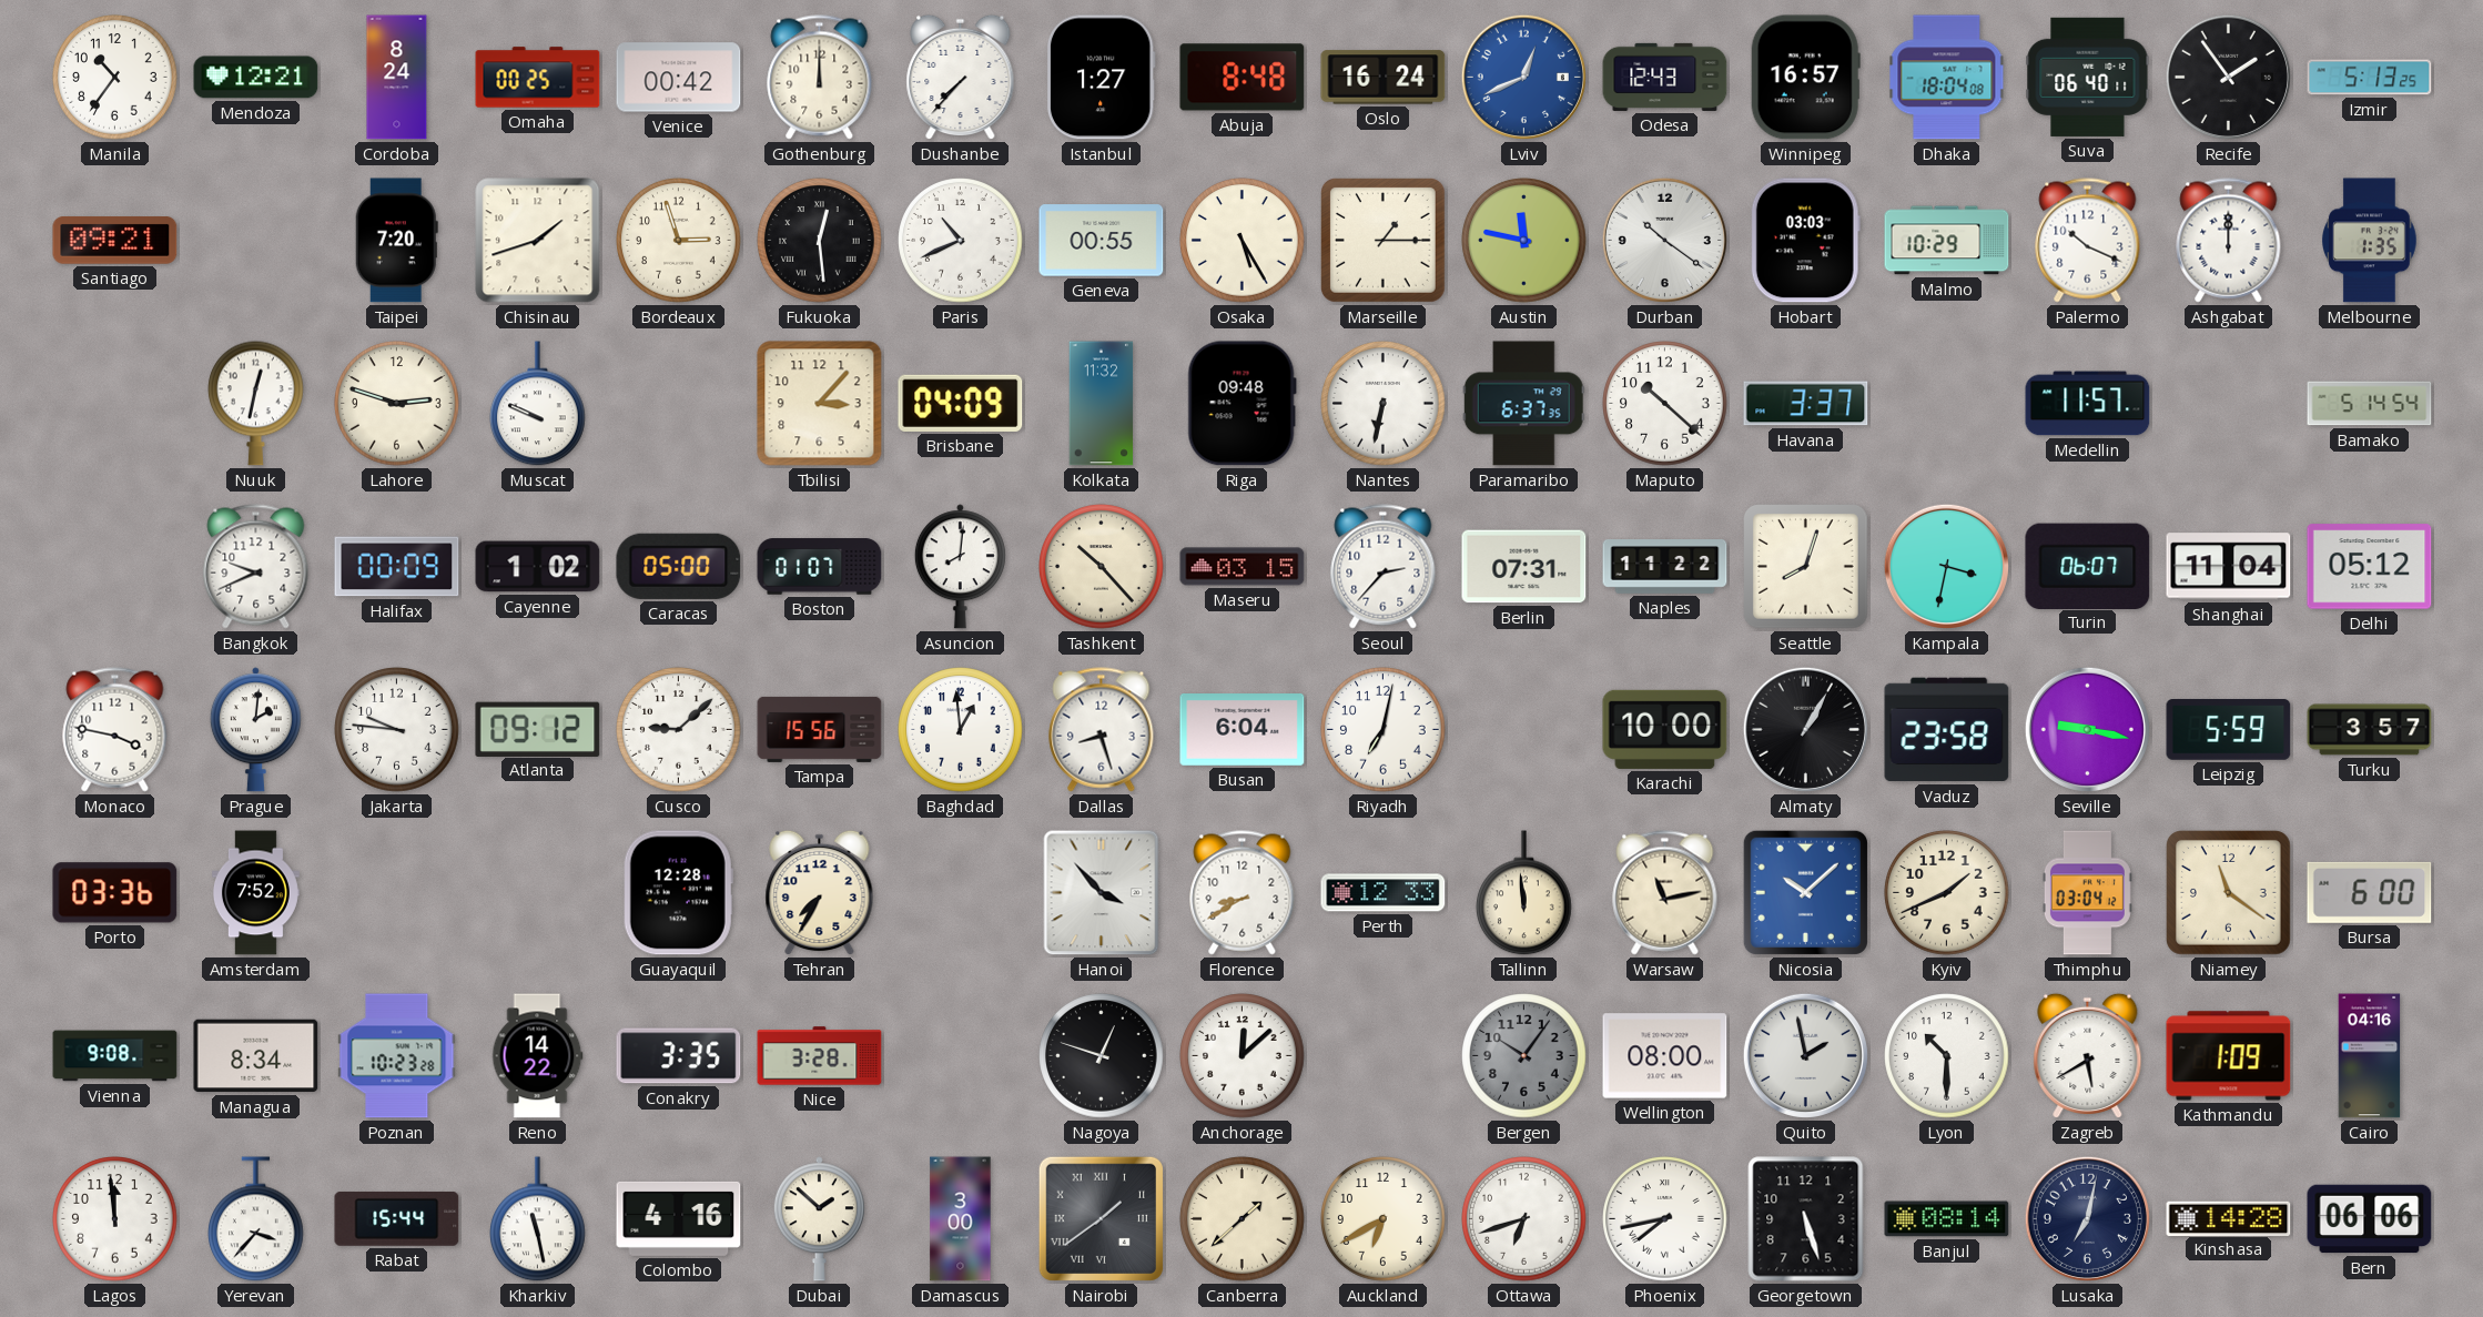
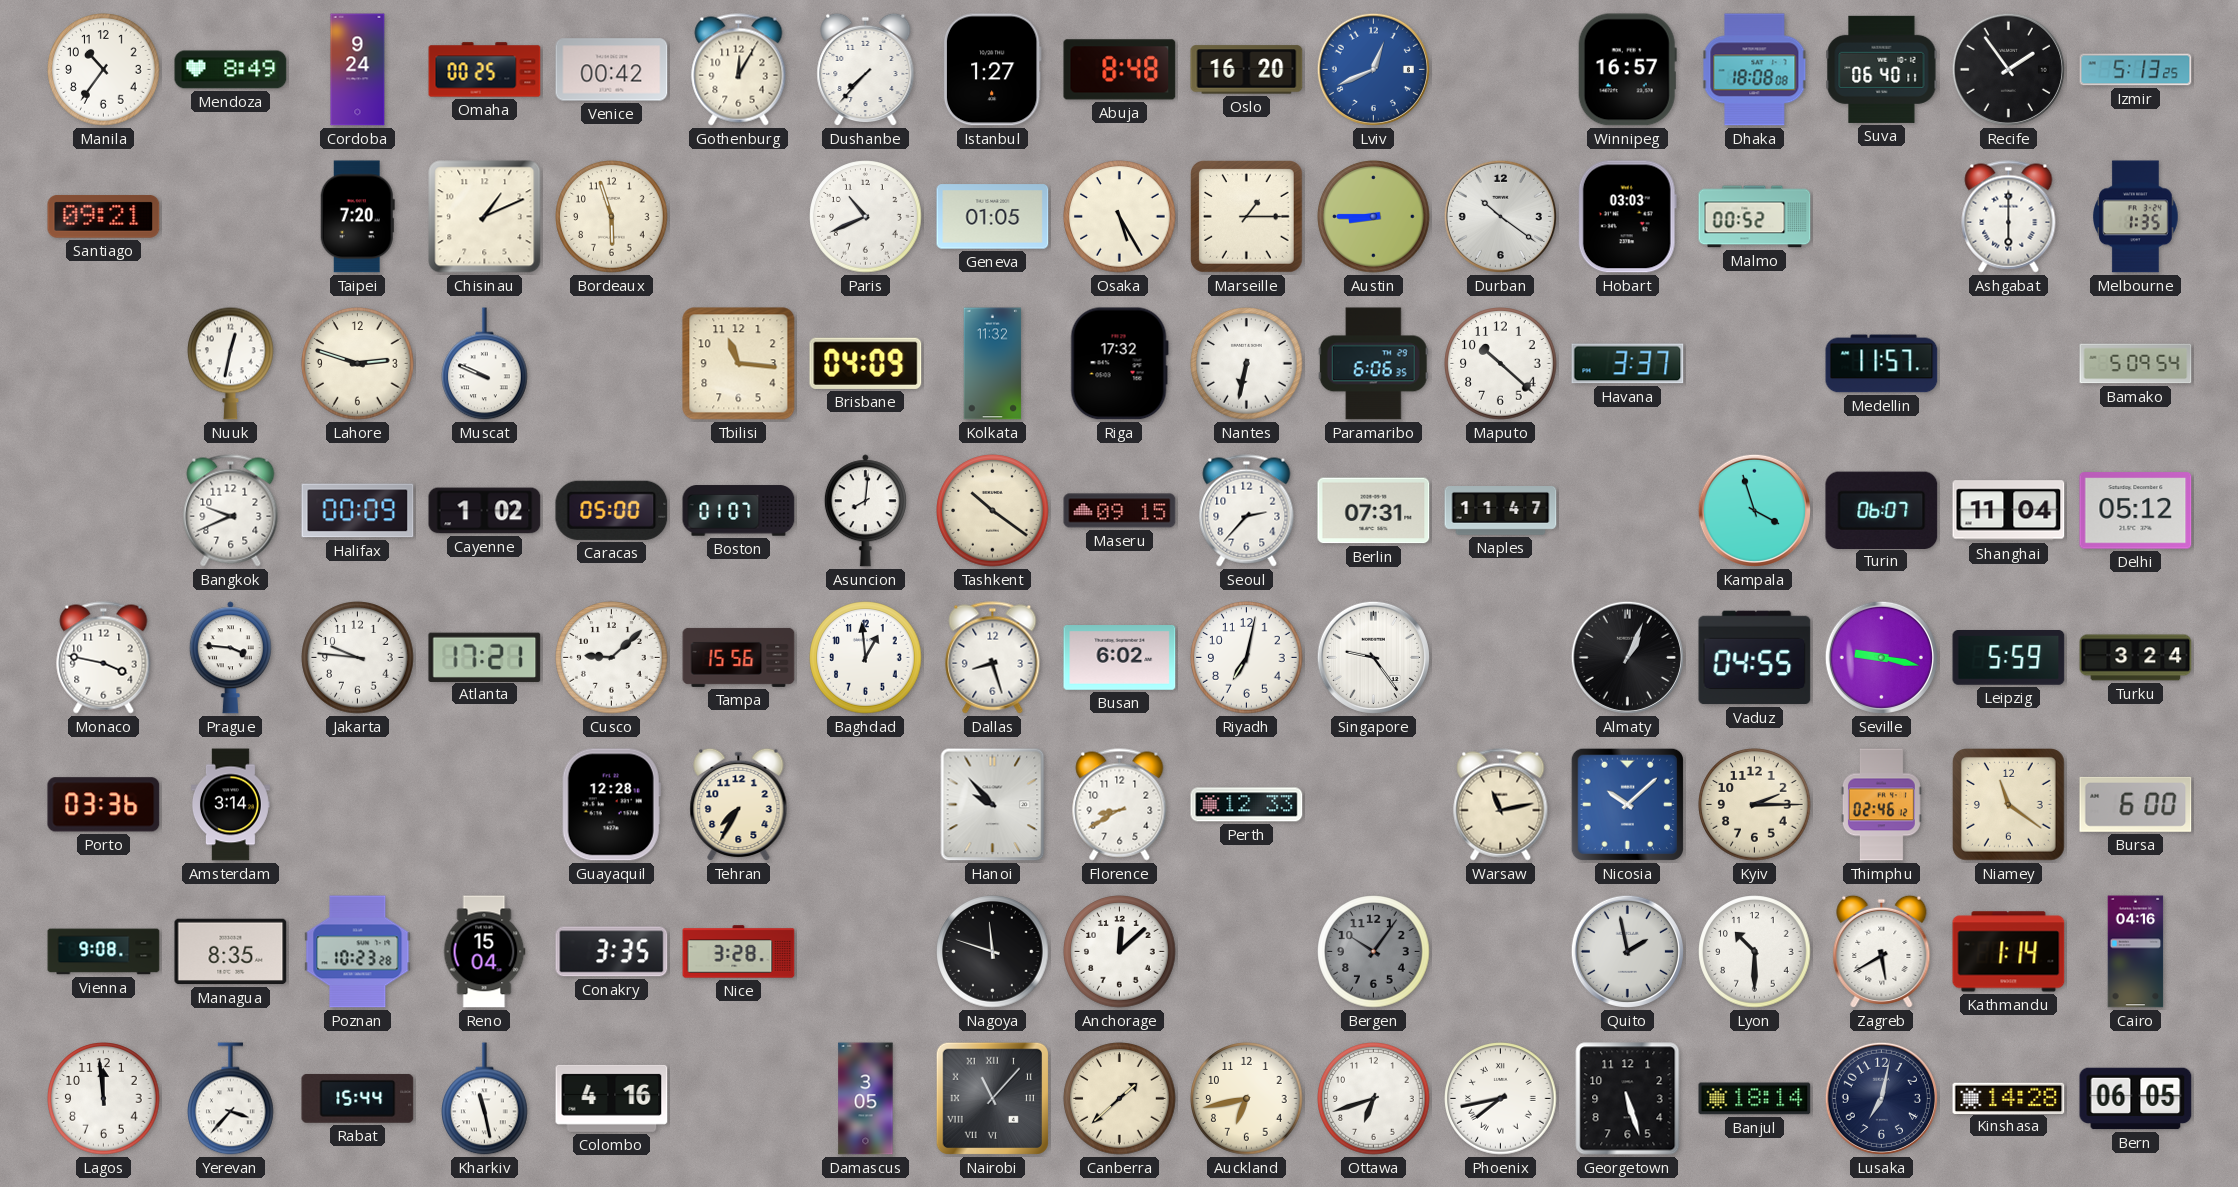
Mendoza: 12:21 -> 8:49 (231, 70)
Cordoba: 8:24 -> 9:24 (358, 70)
Gothenburg: 12:00 -> 12:05 (739, 70)
Oslo: 16:24 -> 16:20 (1247, 70)
Odesa: 12:43 -> none (1665, 77)
Dhaka: 18:04 -> 18:08 (1755, 70)
Chisinau: 1:42 -> 1:11 (485, 217)
Bordeaux: 2:57 -> 5:57 (612, 217)
Fukuoka: 12:29 -> none (820, 241)
Geneva: 00:55 -> 01:05 (993, 217)
Austin: 11:47 -> 8:45 (1374, 217)
Malmo: 10:29 -> 00:52 (1755, 217)
Palermo: 10:19 -> none (2088, 241)
Ashgabat: 12:00 -> 6:00 (2009, 217)
Tbilisi: 3:07 -> 11:16 (739, 364)
Riga: 09:48 -> 17:32 (1119, 364)
Paramaribo: 6:37 -> 6:06 (1373, 364)
Bamako: 5:14 -> 5:09 (2136, 364)
Tashkent: 10:23 -> 10:21 (993, 511)
Maseru: 03:15 -> 09:15 (1120, 511)
Naples: 11:22 -> 11:47 (1501, 511)
Seattle: 8:03 -> none (1806, 567)
Kampala: 3:32 -> 3:57 (1754, 510)
Prague: 2:01 -> 3:46 (230, 658)
Atlanta: 09:12 -> 17:21 (485, 657)
Busan: 6:04 -> 6:02 (1120, 658)
Singapore: none -> 9:24 (1373, 657)
Karachi: 10:00 -> none (1665, 729)
Almaty: 1:05 -> 1:04 (1627, 657)
Vaduz: 23:58 -> 04:55 (1755, 658)
Turku: 3:57 -> 3:24 (2136, 658)
Amsterdam: 7:52 -> 3:14 (230, 805)
Hanoi: 3:53 -> 9:53 (993, 805)
Tallinn: 11:59 -> none (1524, 893)
Kyiv: 1:41 -> 2:15 (1755, 805)
Thimphu: 03:04 -> 02:46 (1881, 805)
Managua: 8:34 -> 8:35 (231, 952)
Reno: 14:22 -> 15:04 (484, 952)
Nagoya: 12:48 -> 11:48 (993, 952)
Wellington: 08:00 -> none (1665, 1056)
Kathmandu: 1:09 -> 1:14 (2009, 952)
Dubai: 1:52 -> none (819, 1219)
Damascus: 3:00 -> 3:05 (866, 1099)
Nairobi: 1:39 -> 11:07 (992, 1098)
Auckland: 6:40 -> 6:43 (1247, 1099)
Banjul: 08:14 -> 18:14 (1755, 1099)
Bern: 06:06 -> 06:05 (2136, 1099)
